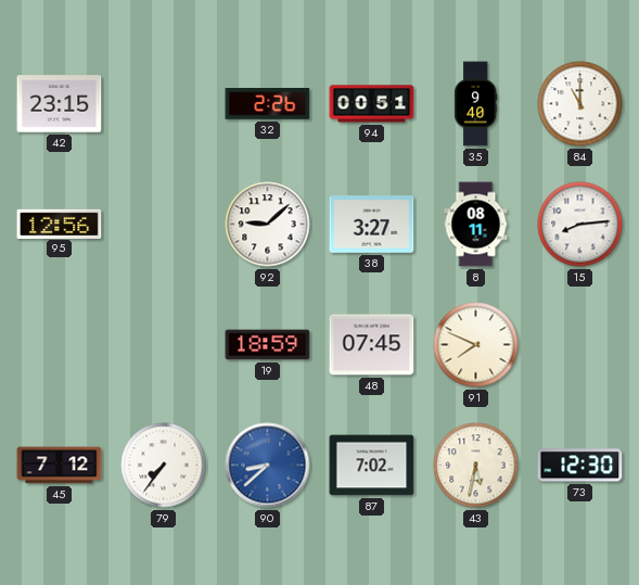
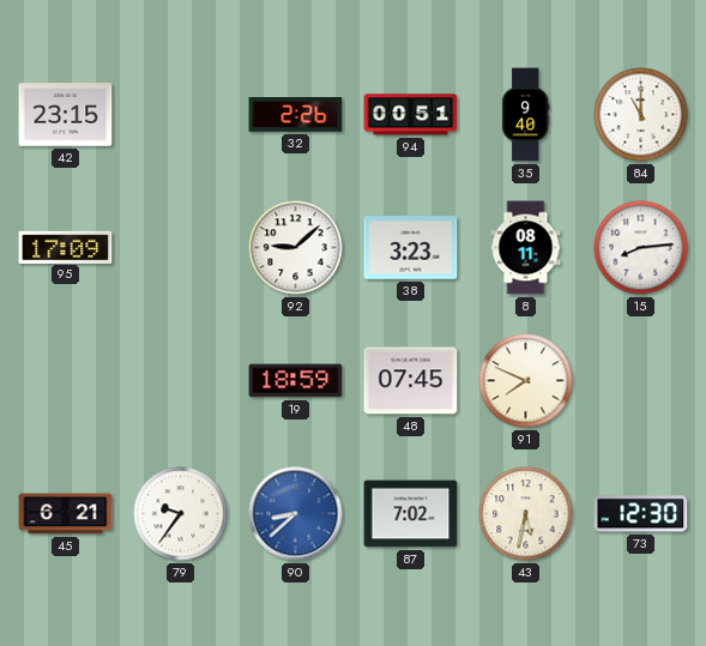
95: 12:56 -> 17:09 (66, 247)
38: 3:27 -> 3:23 (411, 248)
45: 7:12 -> 6:21 (66, 514)
79: 7:36 -> 9:36 (181, 514)
